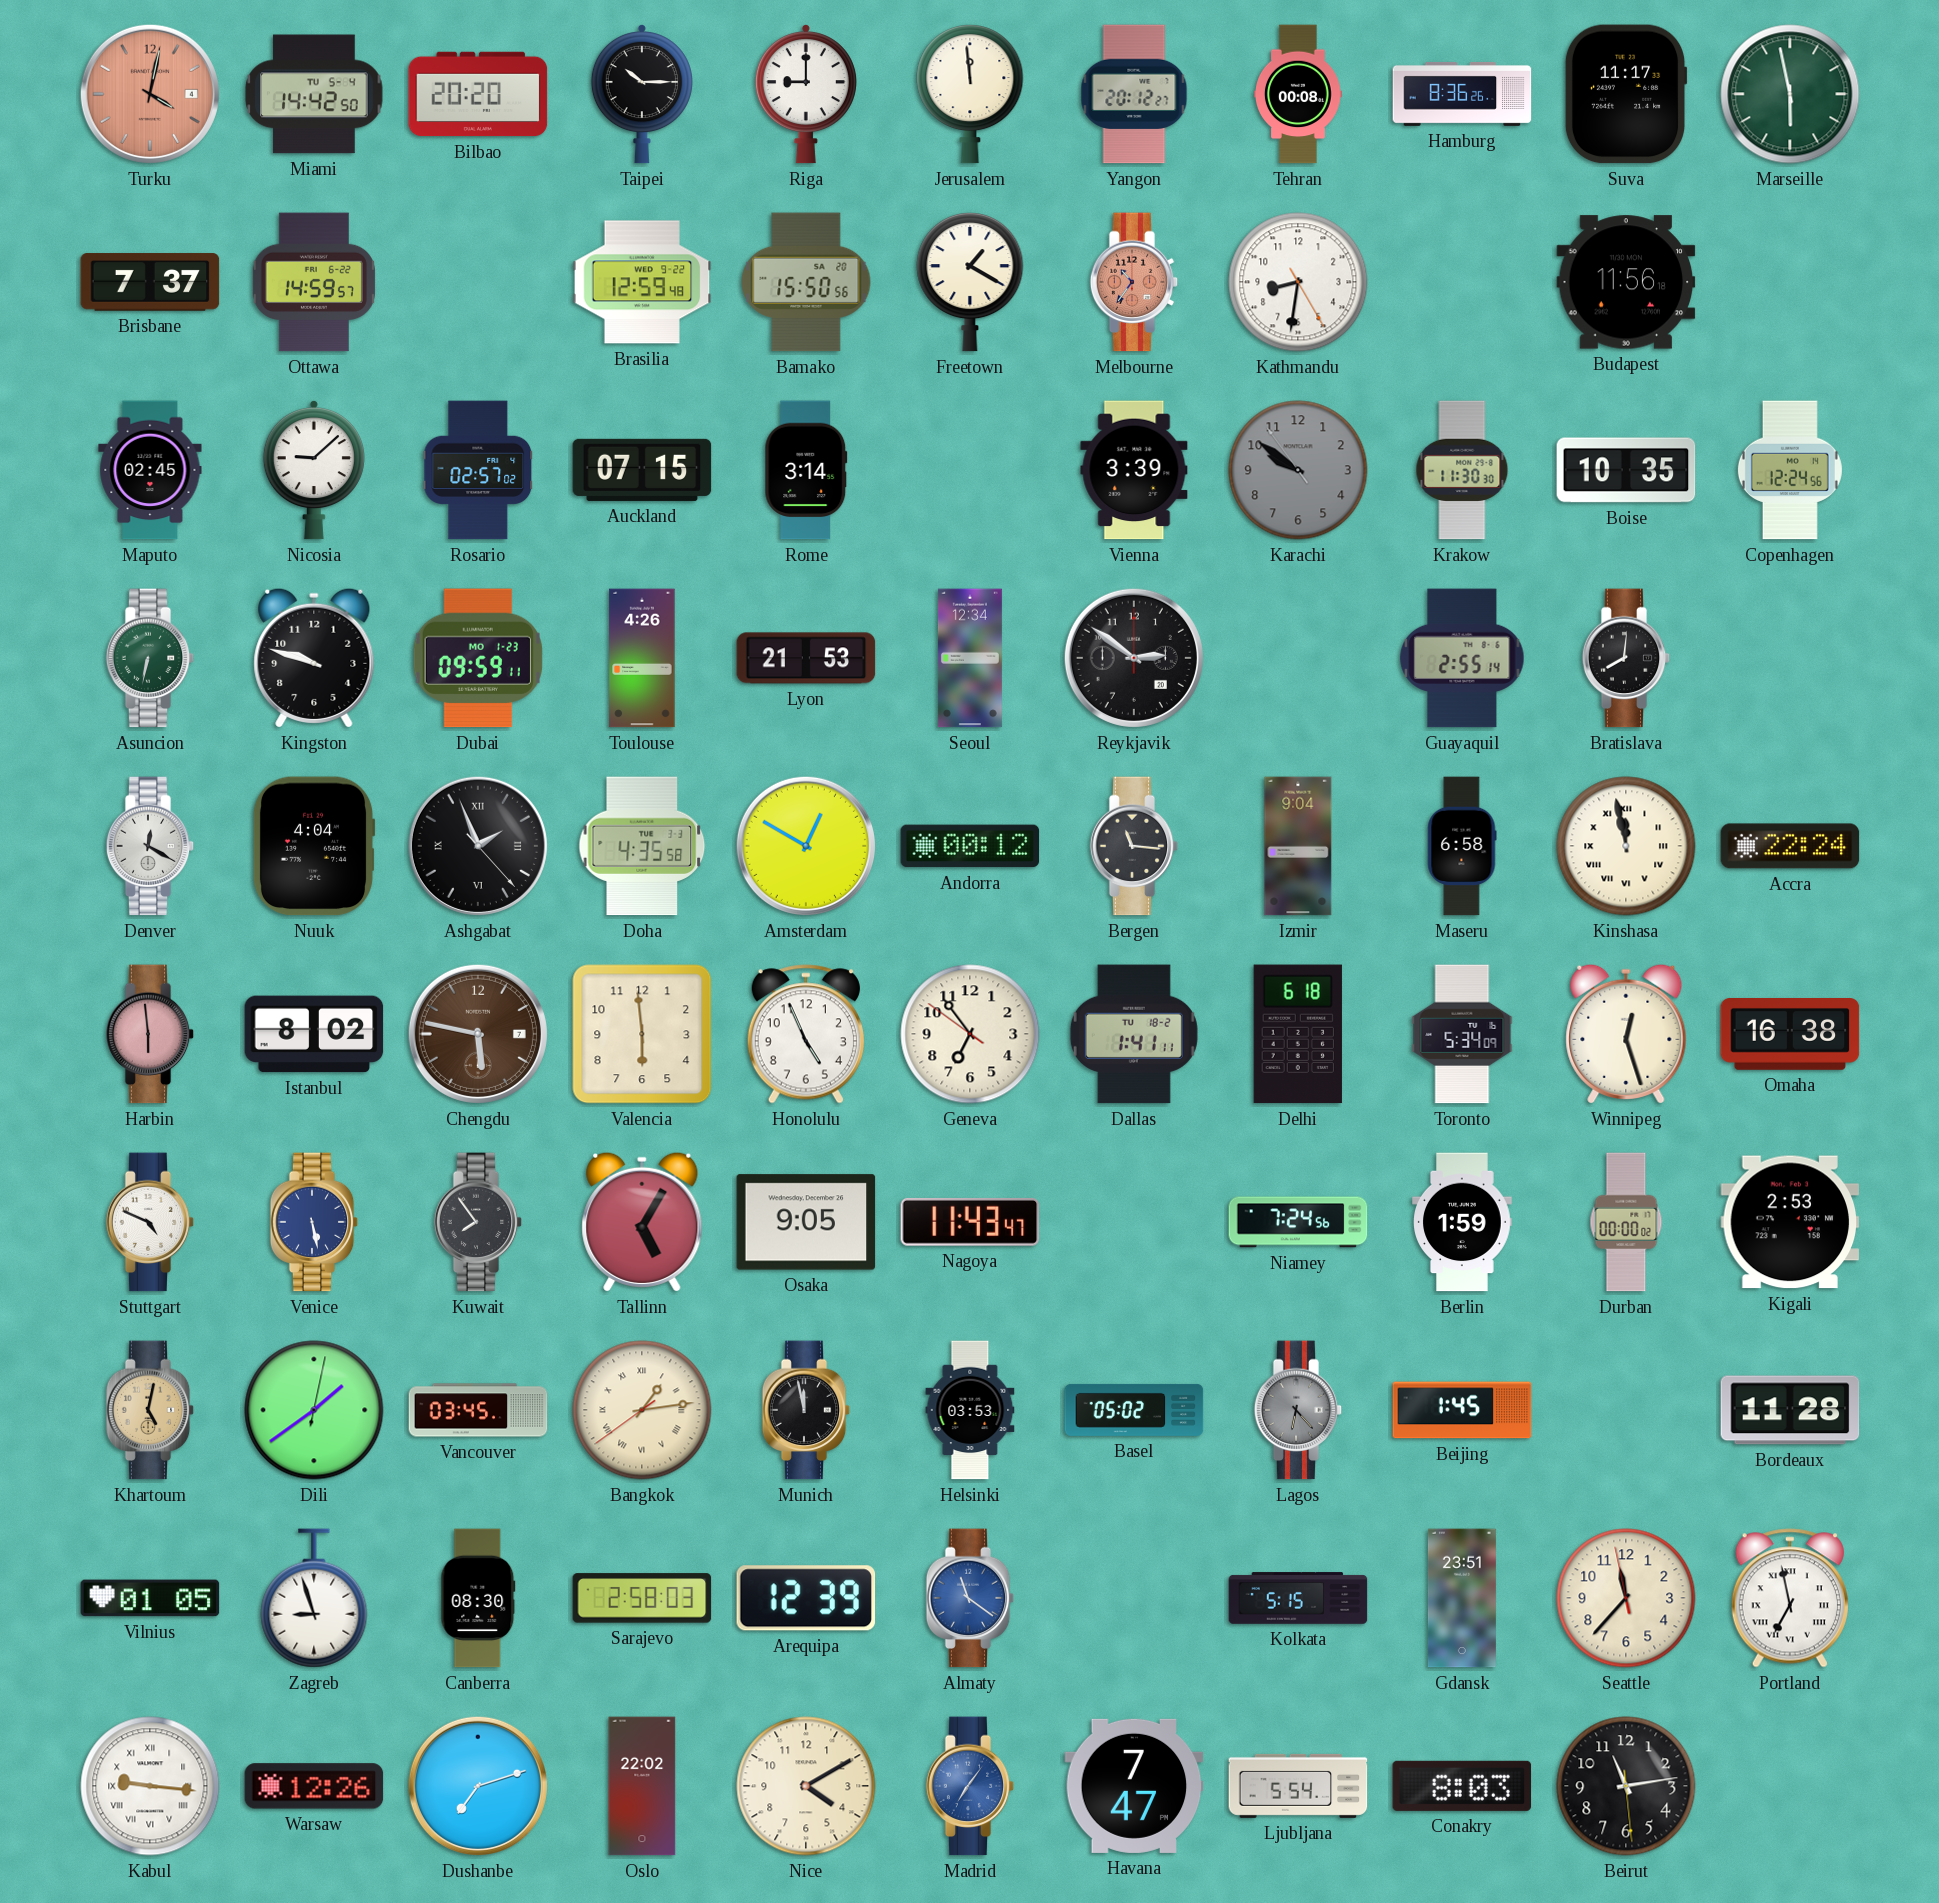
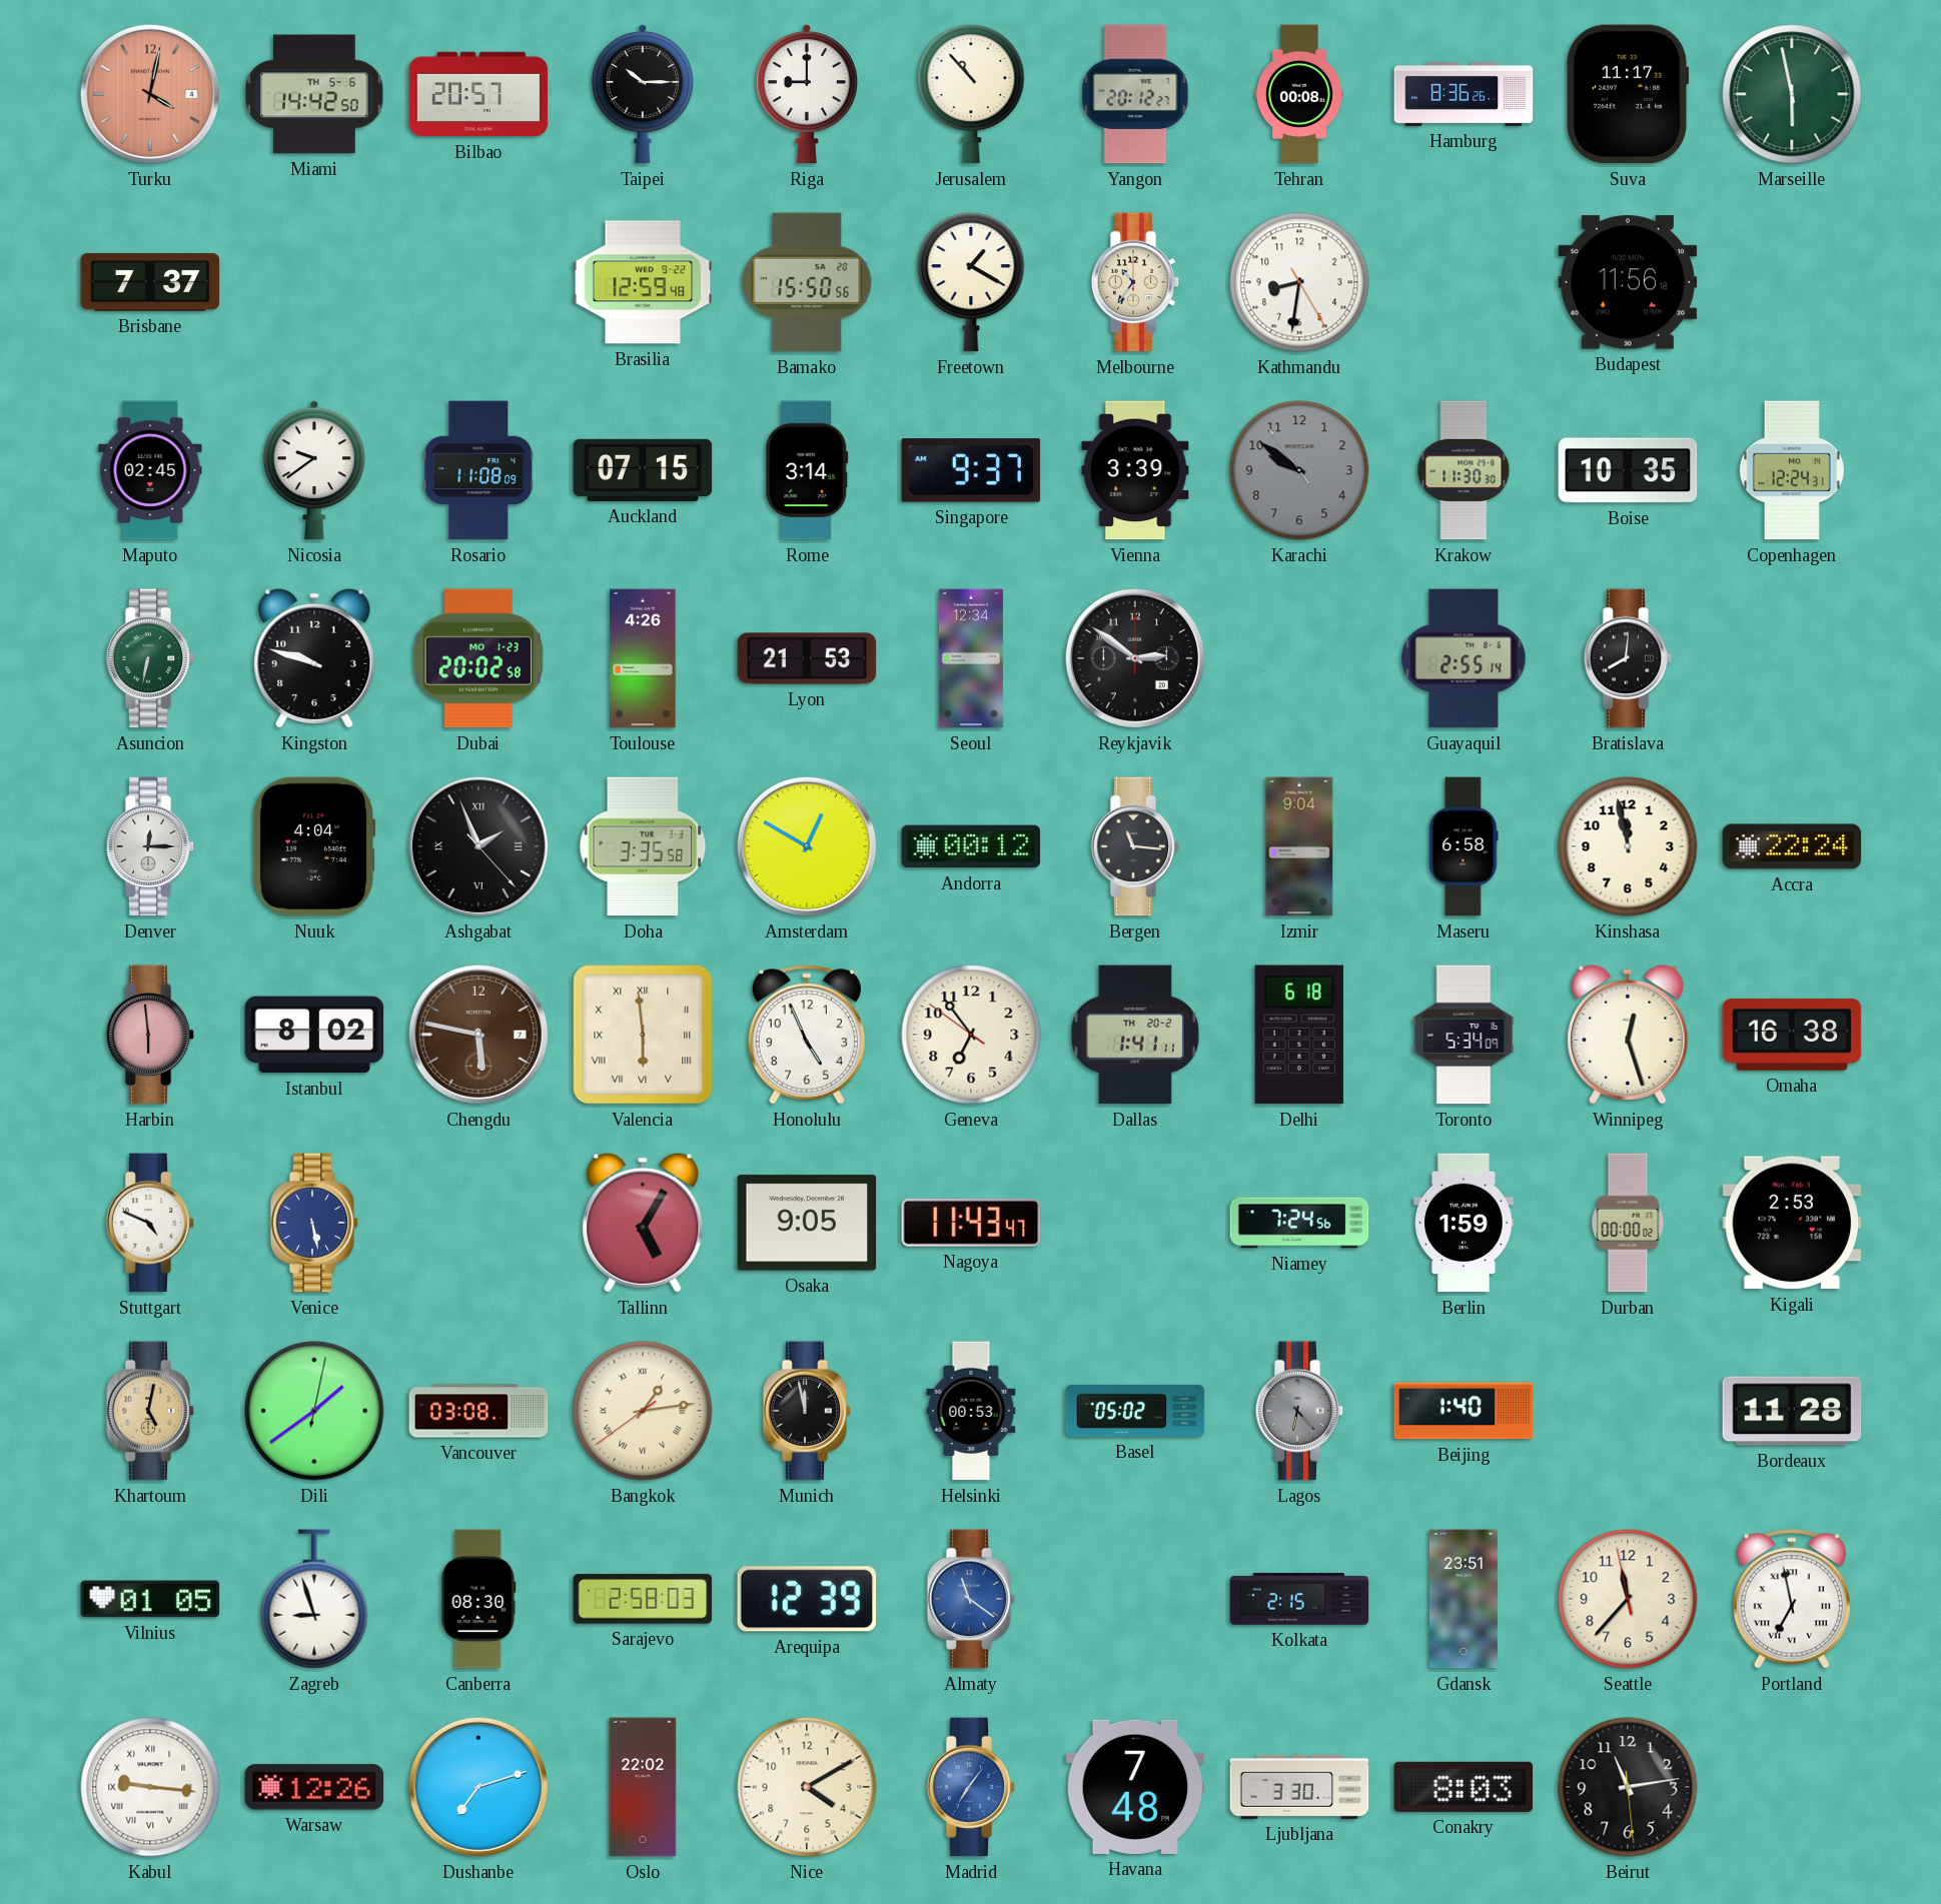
Miami date: TU 5-4 -> TH 5-6 (314, 94)
Bilbao: 20:20 -> 20:57 (478, 94)
Jerusalem: 11:59 -> 10:53 (971, 95)
Ottawa: 14:59 -> none (314, 282)
Melbourne dial: salmon -> cream (1135, 282)
Nicosia: 9:08 -> 9:39 (314, 470)
Rosario: 02:57 -> 11:08 (478, 470)
Singapore: none -> 9:37 (971, 470)
Copenhagen: 12:24:56 -> 12:24:31 (1792, 470)
Dubai: 09:59 -> 20:02 (477, 658)
Denver: 12:20 -> 12:15 (150, 846)
Doha: 4:35 -> 3:35 (643, 846)
Kinshasa numerals: Roman -> Arabic (1628, 846)
Valencia numerals: Arabic -> Roman (643, 1035)
Dallas date: TU 18-2 -> TH 20-2 (1135, 1035)
Kuwait: 7:54 -> none (478, 1222)
Vancouver: 03:45 -> 03:08 (478, 1411)
Helsinki: 03:53 -> 00:53 (971, 1411)
Beijing: 1:45 -> 1:40 (1464, 1411)
Kolkata: 5:15 -> 2:15 (1299, 1599)
Havana: 7:47 -> 7:48 (1135, 1787)
Ljubljana: 5:54 -> 3:30 (1299, 1787)
